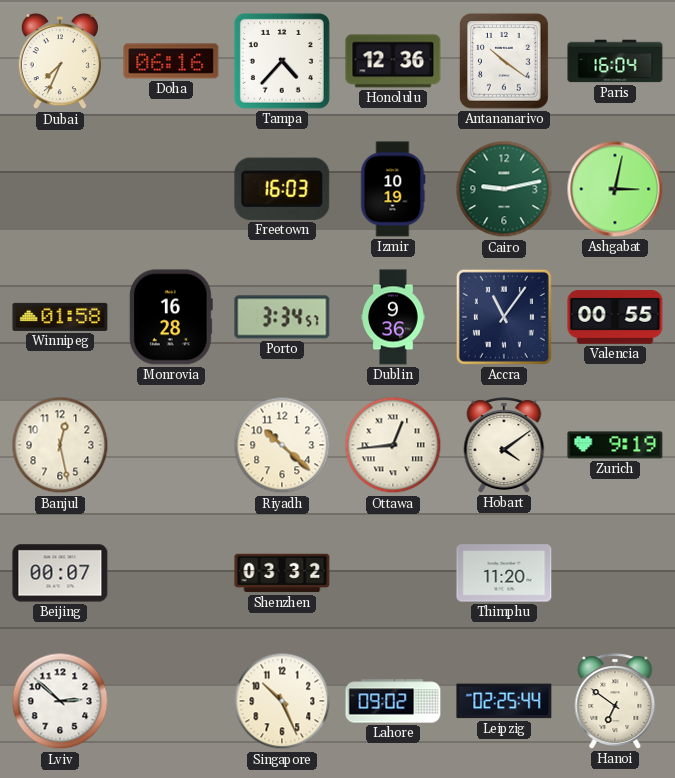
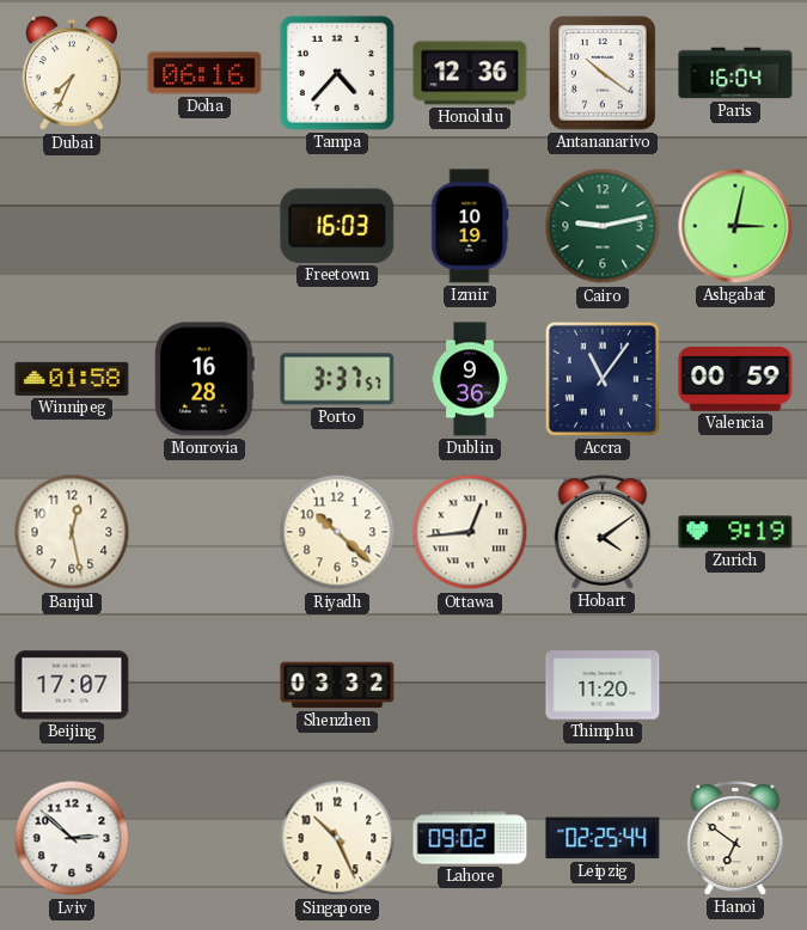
Porto: 3:34 -> 3:37 (337, 379)
Valencia: 00:55 -> 00:59 (735, 379)
Beijing: 00:07 -> 17:07 (72, 685)
